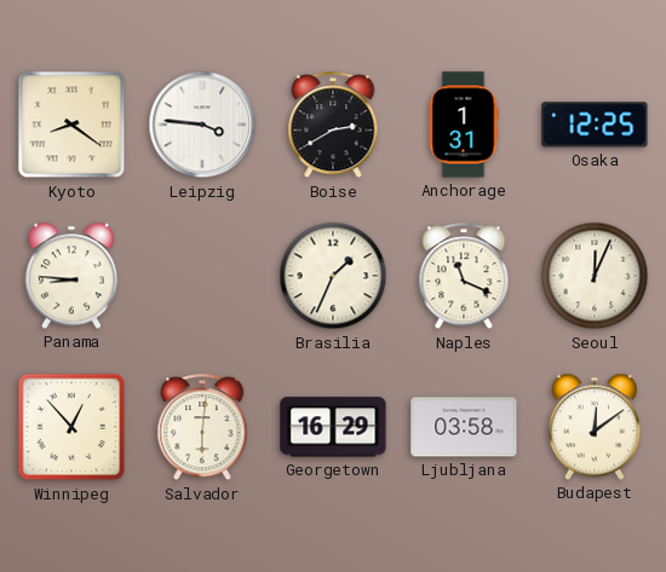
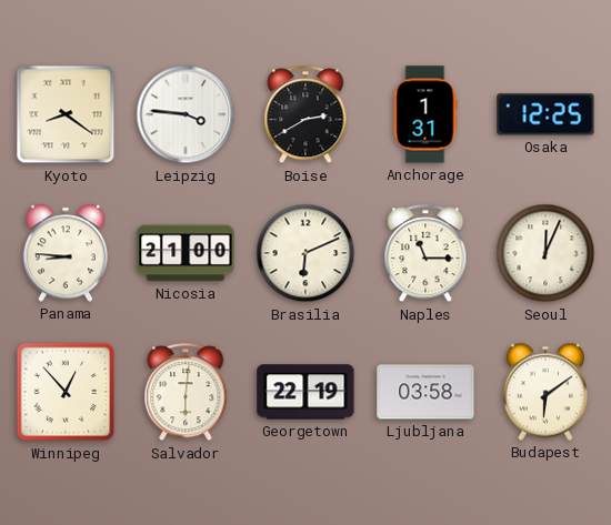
Nicosia: none -> 21:00 (186, 253)
Brasilia: 1:34 -> 6:11 (305, 253)
Naples: 11:19 -> 11:15 (425, 254)
Georgetown: 16:29 -> 22:19 (305, 392)
Budapest: 12:09 -> 6:09 (544, 392)
